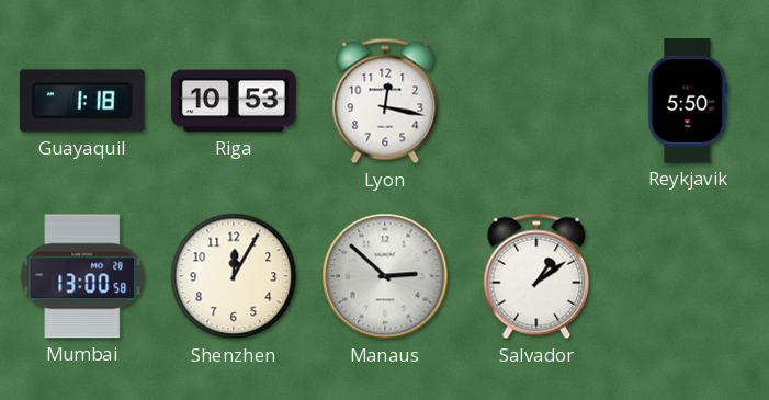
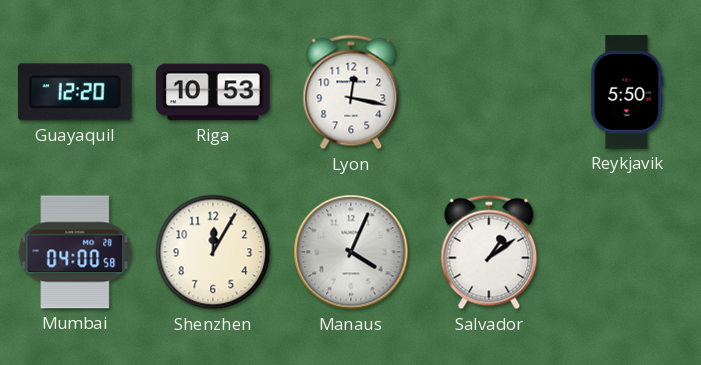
Guayaquil: 1:18 -> 12:20 (75, 92)
Mumbai: 13:00 -> 04:00 (75, 252)
Manaus: 2:52 -> 4:04 (351, 252)
